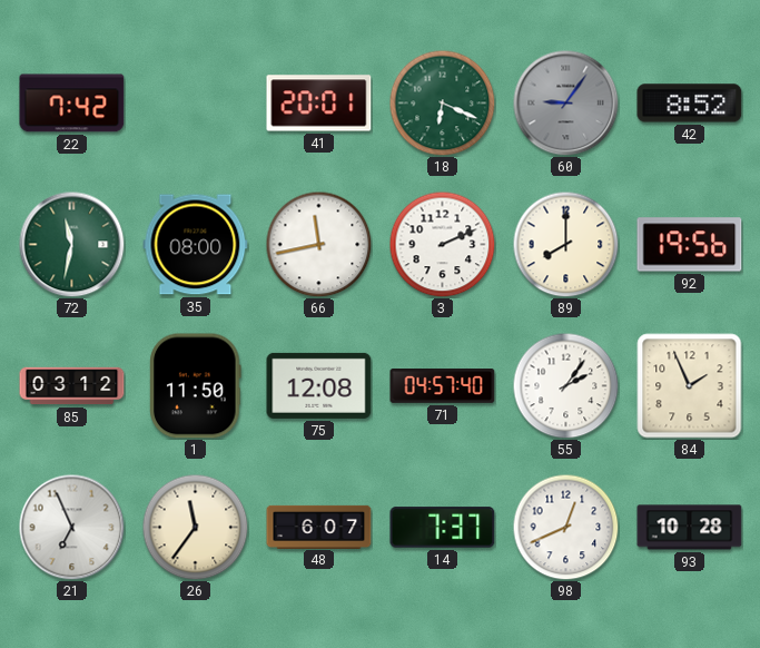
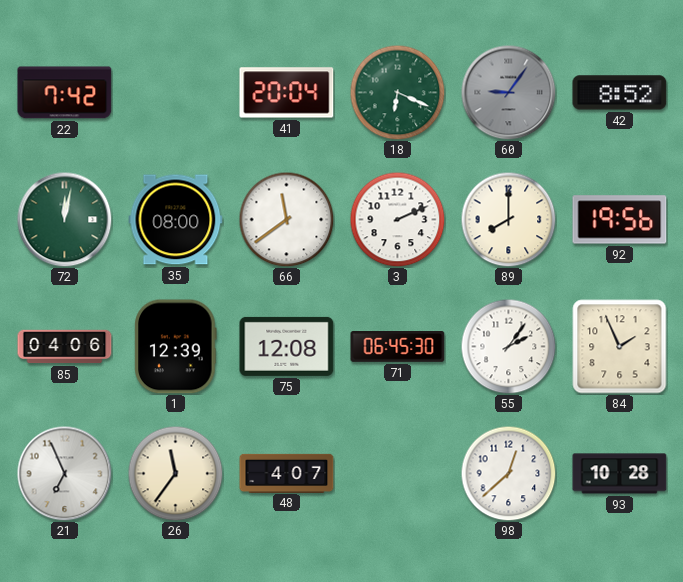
41: 20:01 -> 20:04 (287, 93)
72: 11:32 -> 12:02 (64, 219)
66: 11:43 -> 11:39 (286, 219)
85: 03:12 -> 04:06 (65, 347)
1: 11:50 -> 12:39 (176, 347)
71: 04:57 -> 06:45 (398, 347)
48: 6:07 -> 4:07 (287, 473)
14: 7:37 -> none (443, 528)
98: 12:41 -> 12:38 (508, 473)
